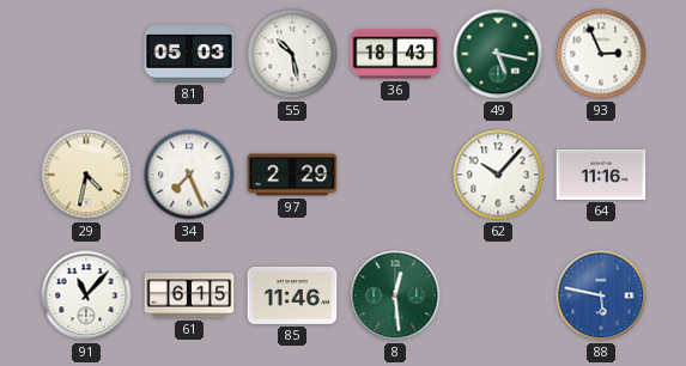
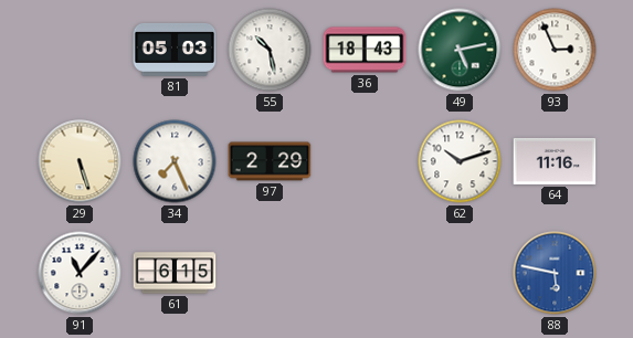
49: 5:17 -> 5:13 (460, 50)
29: 4:32 -> 5:27 (80, 161)
62: 10:07 -> 10:12 (460, 161)
85: 11:46 -> none (292, 295)
8: 12:29 -> none (395, 295)
